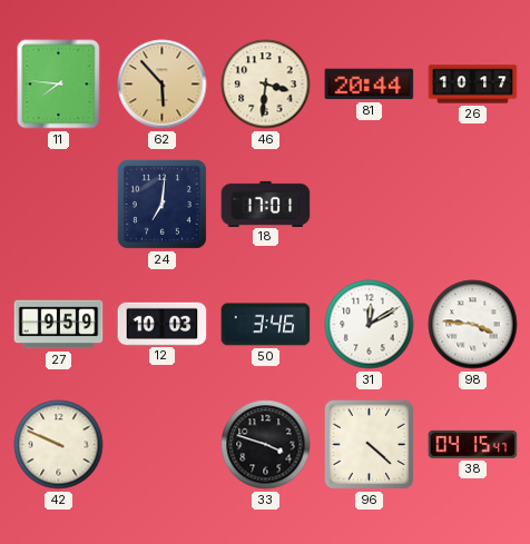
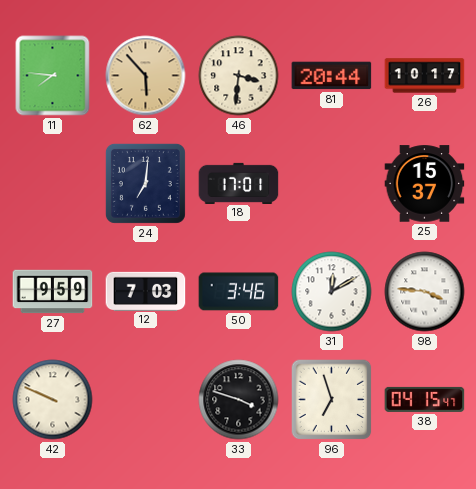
25: none -> 15:37 (425, 184)
12: 10:03 -> 7:03 (146, 291)
96: 4:22 -> 6:57 (332, 400)
